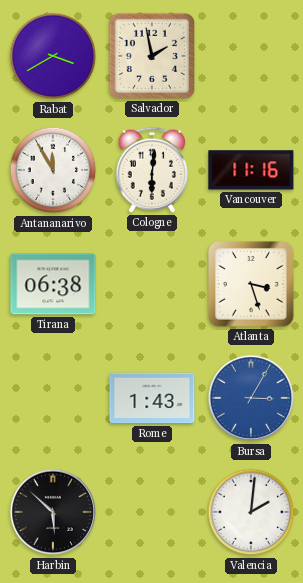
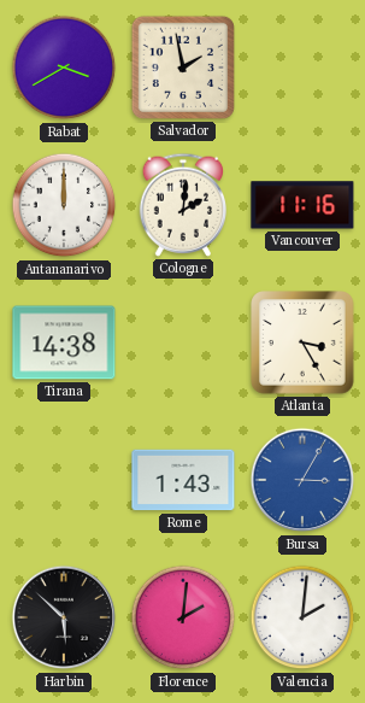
Antananarivo: 11:55 -> 12:00 (64, 205)
Cologne: 6:01 -> 2:01 (182, 205)
Tirana: 06:38 -> 14:38 (64, 342)
Atlanta: 3:27 -> 3:25 (302, 342)
Florence: none -> 2:01 (183, 617)
